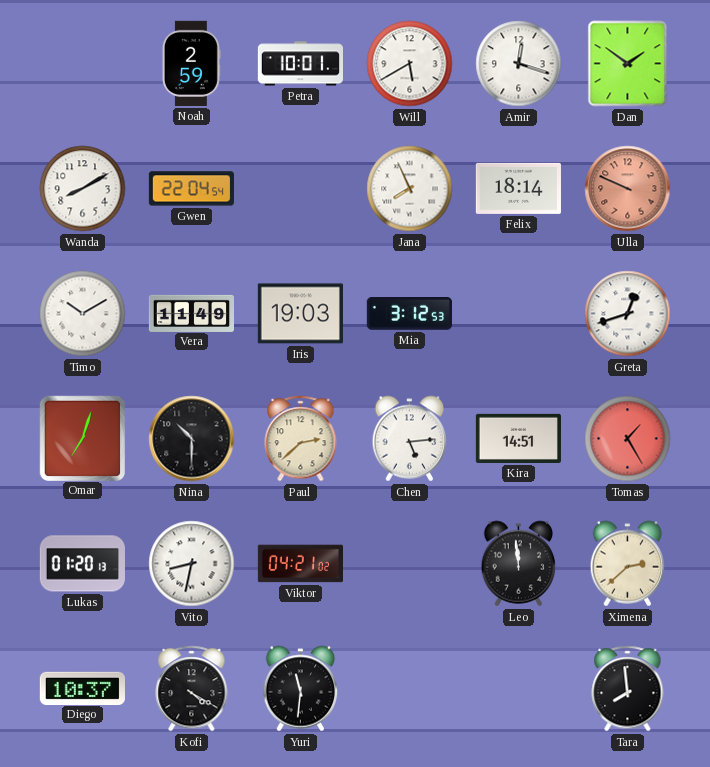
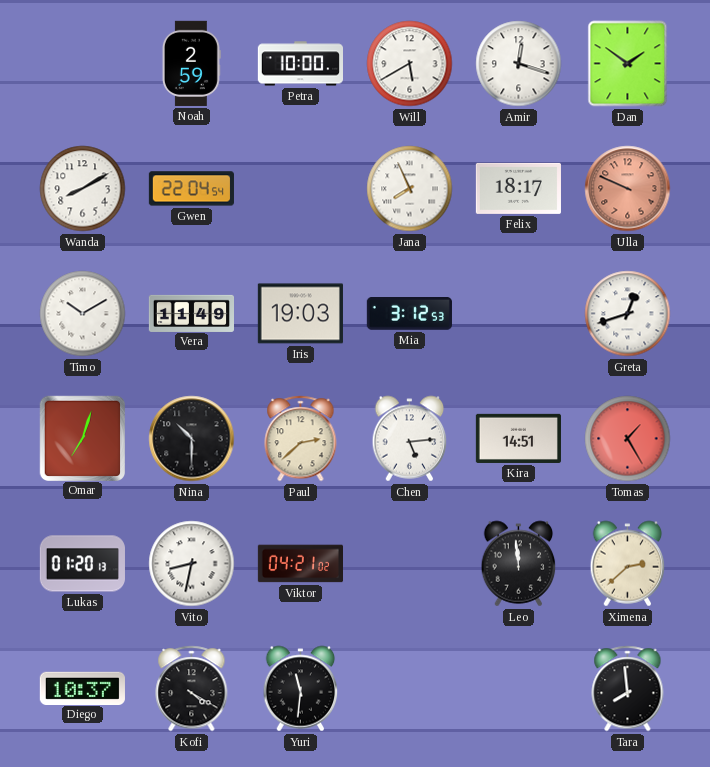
Petra: 10:01 -> 10:00 (300, 64)
Felix: 18:14 -> 18:17 (518, 188)
